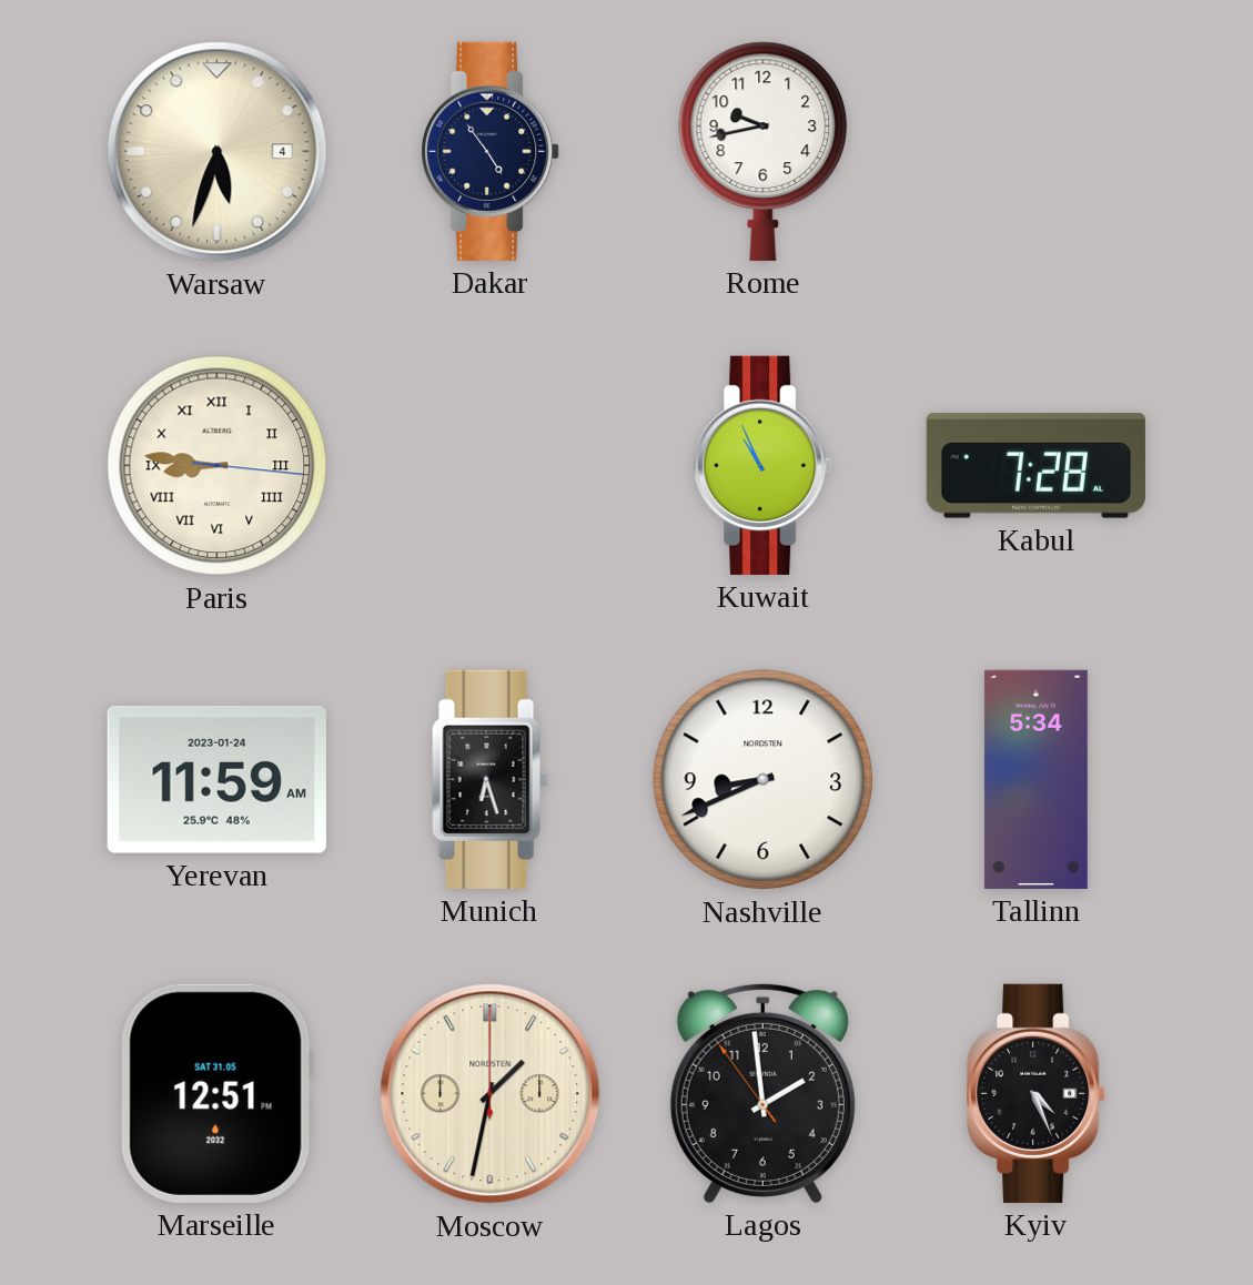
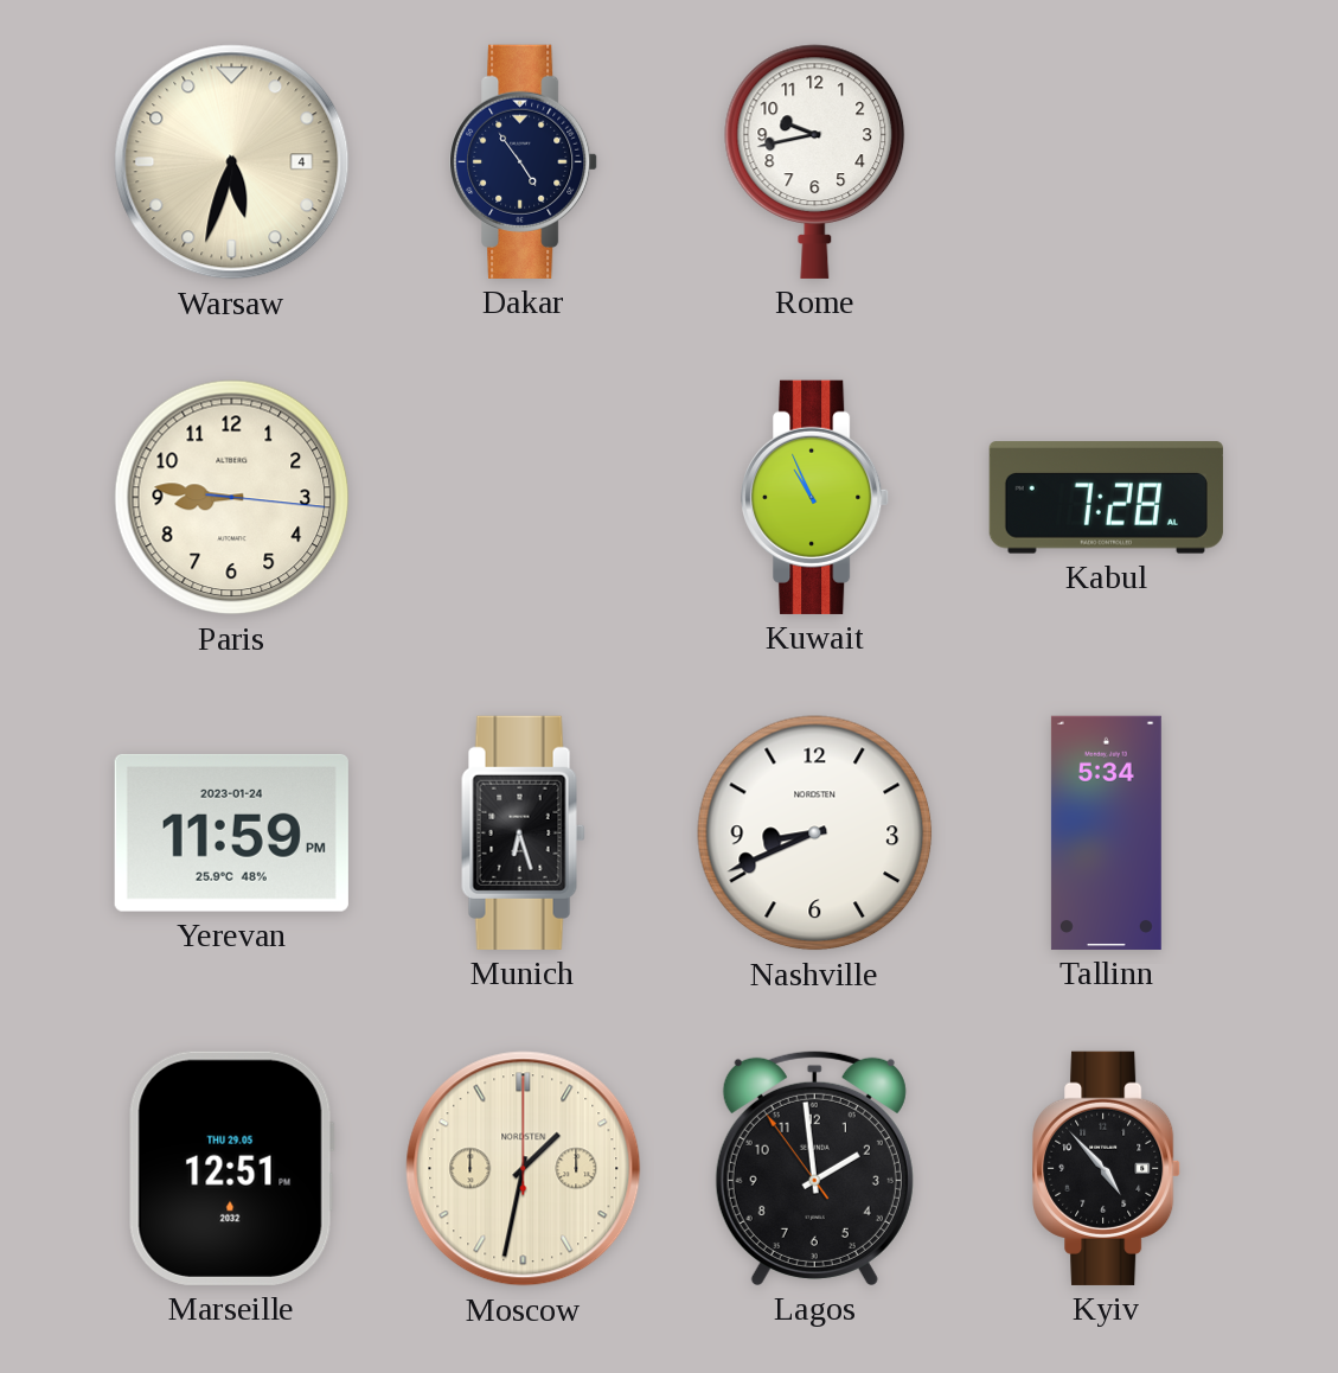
Paris numerals: Roman -> Arabic (232, 498)
Yerevan: 11:59 AM -> 11:59 PM (231, 832)
Marseille date: SAT 31.05 -> THU 29.05 (231, 1168)
Kyiv: 4:26 -> 4:53 (1107, 1168)
